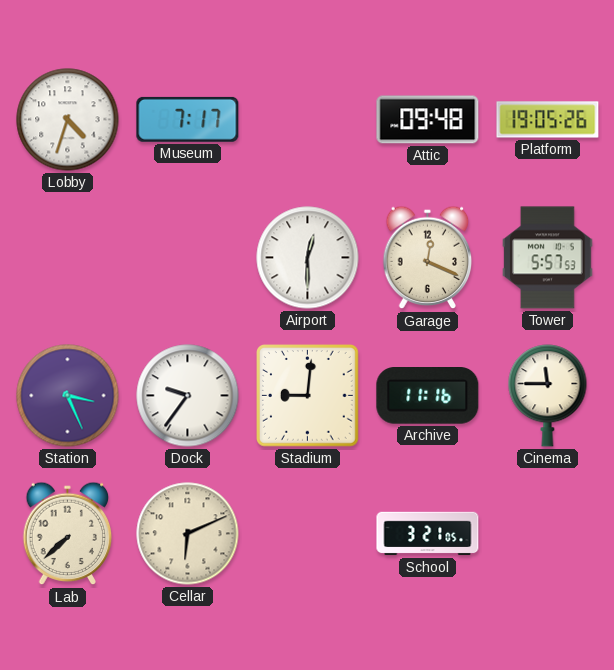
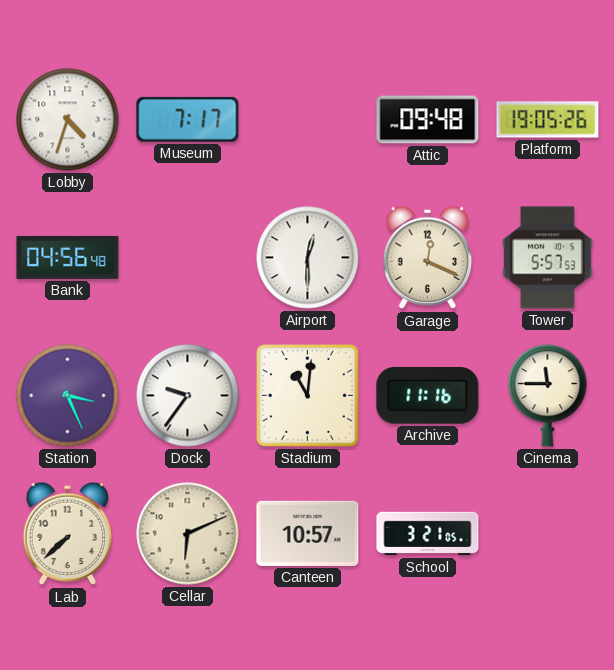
Bank: none -> 04:56 (68, 257)
Stadium: 9:01 -> 11:01 (308, 396)
Canteen: none -> 10:57 (308, 533)
